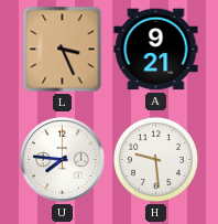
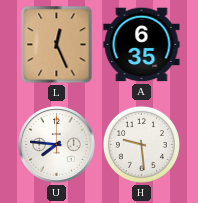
L: 3:26 -> 12:26 (57, 45)
A: 9:21 -> 6:35 (142, 45)
